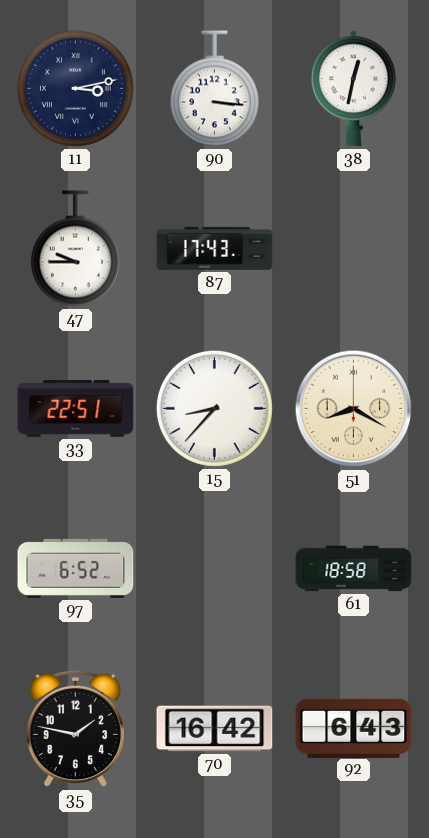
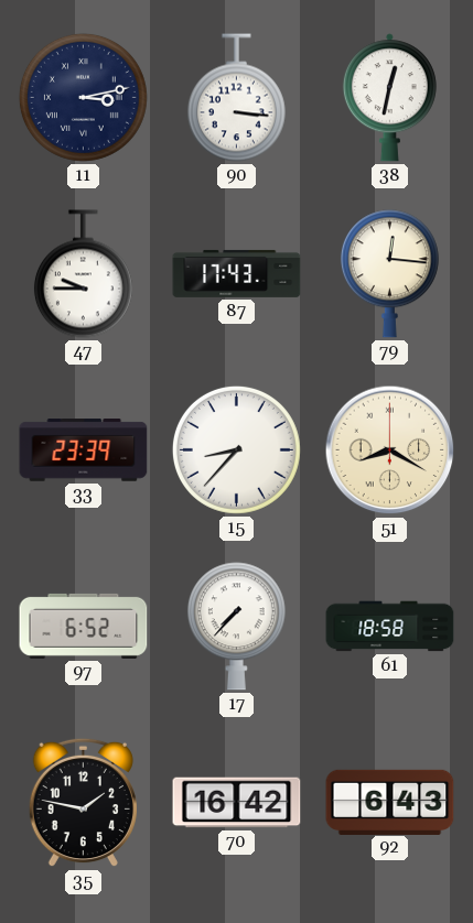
79: none -> 12:16 (389, 274)
33: 22:51 -> 23:39 (84, 450)
17: none -> 7:37 (236, 627)
